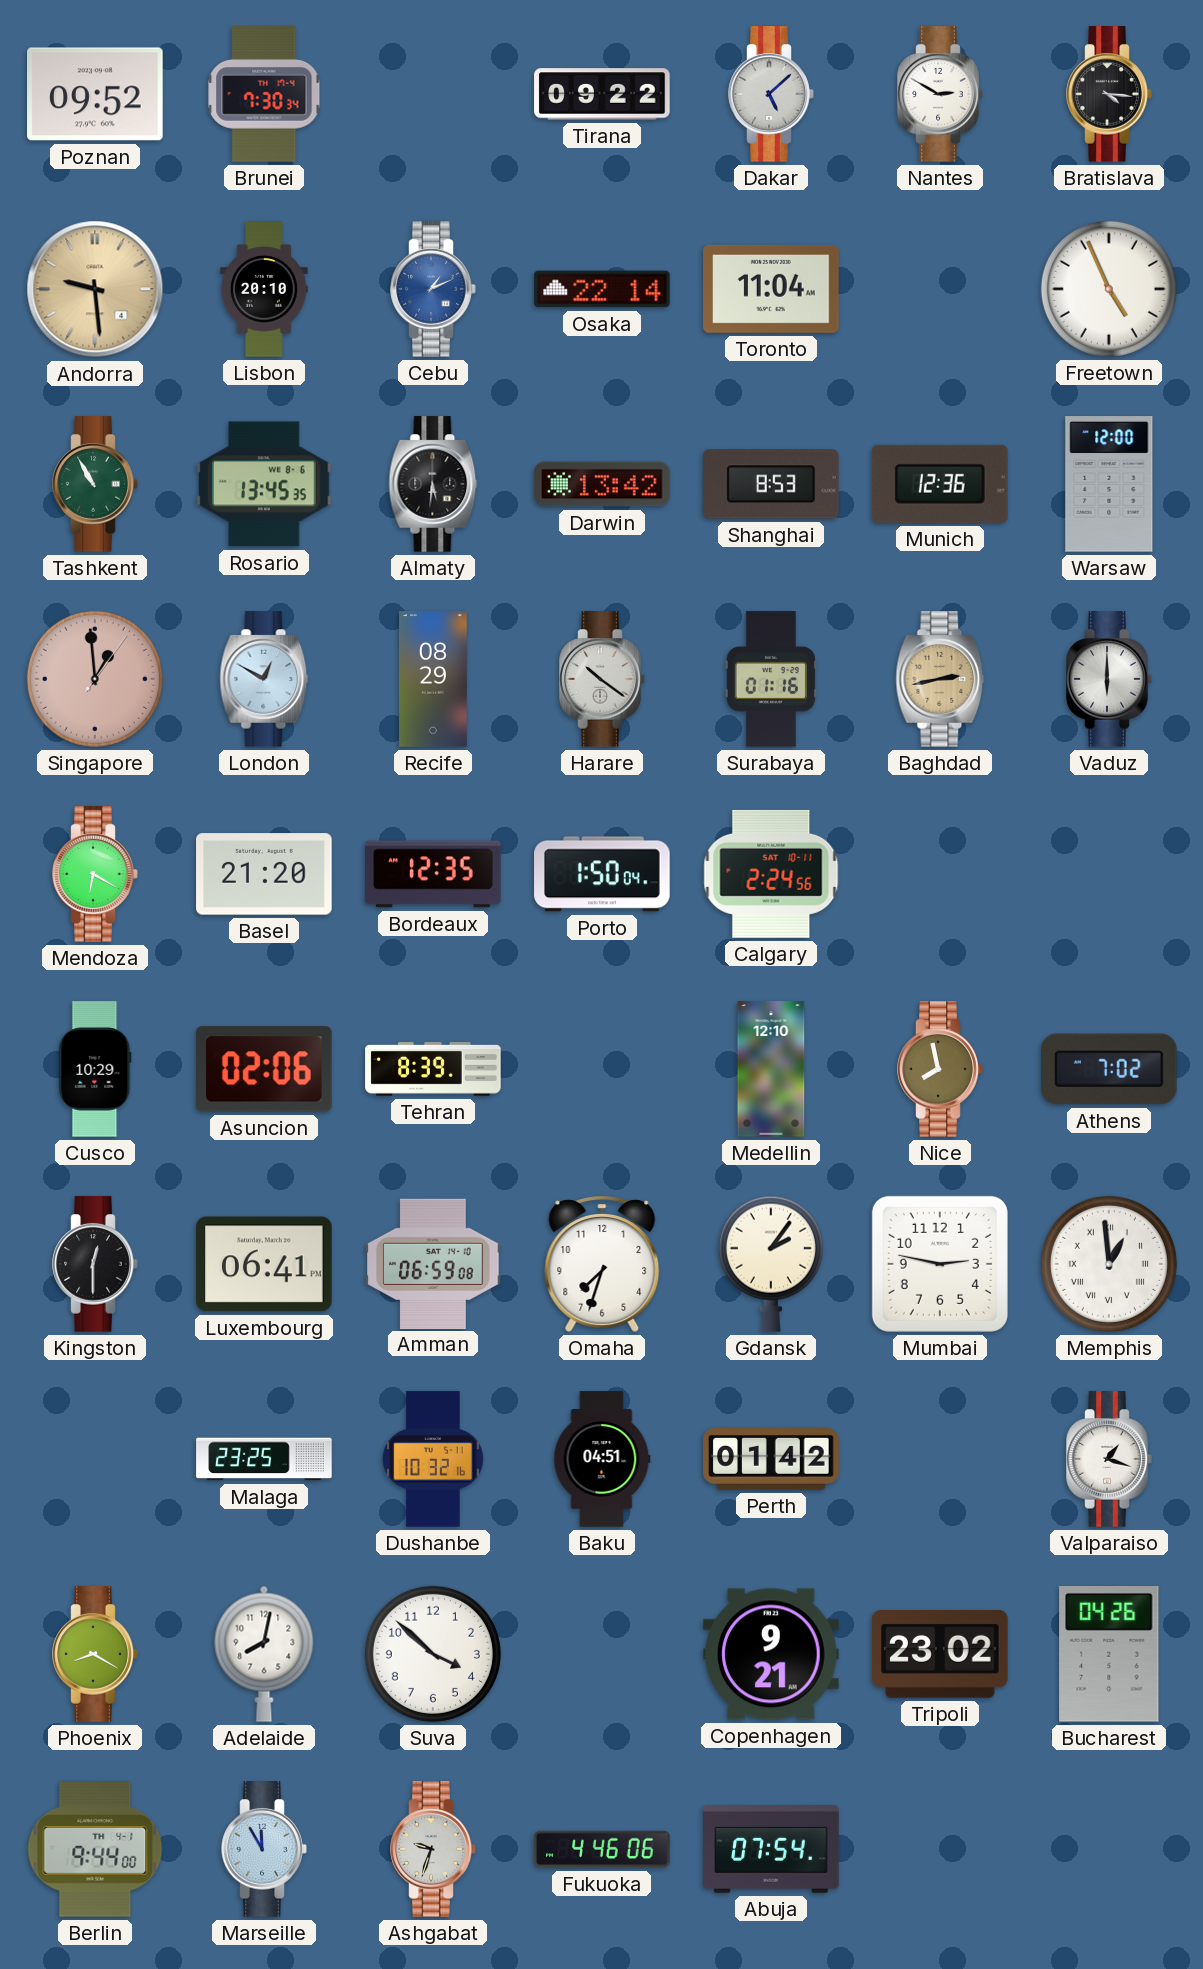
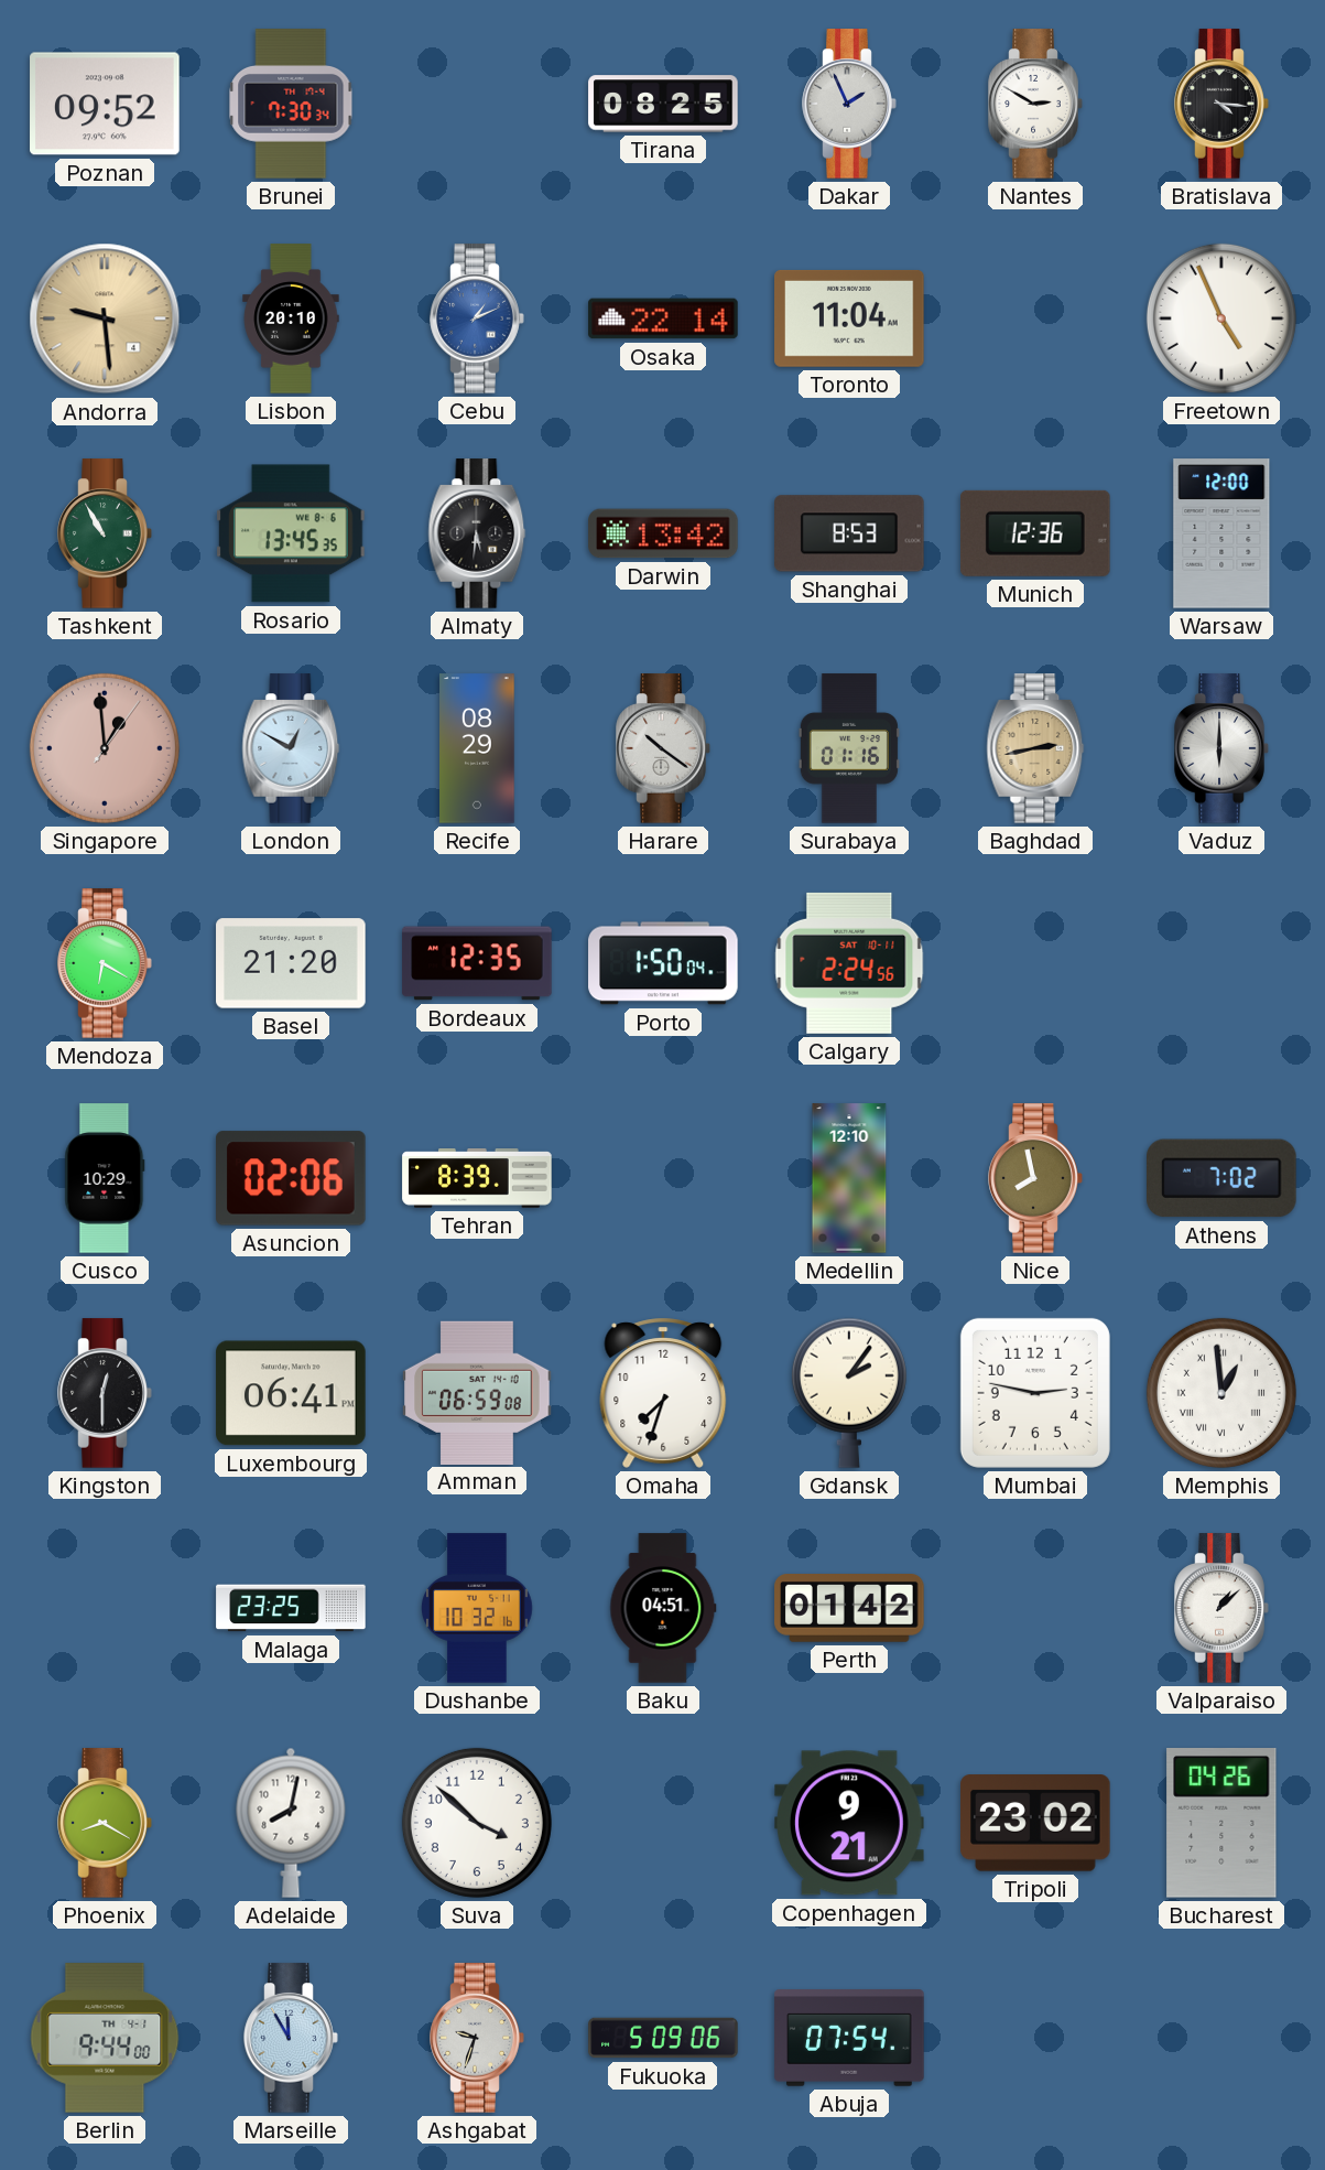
Tirana: 09:22 -> 08:25 (663, 104)
Dakar: 5:08 -> 1:56 (849, 104)
Valparaiso: 1:18 -> 1:08 (1221, 1608)
Fukuoka: 4:46 -> 5:09 (663, 2038)
